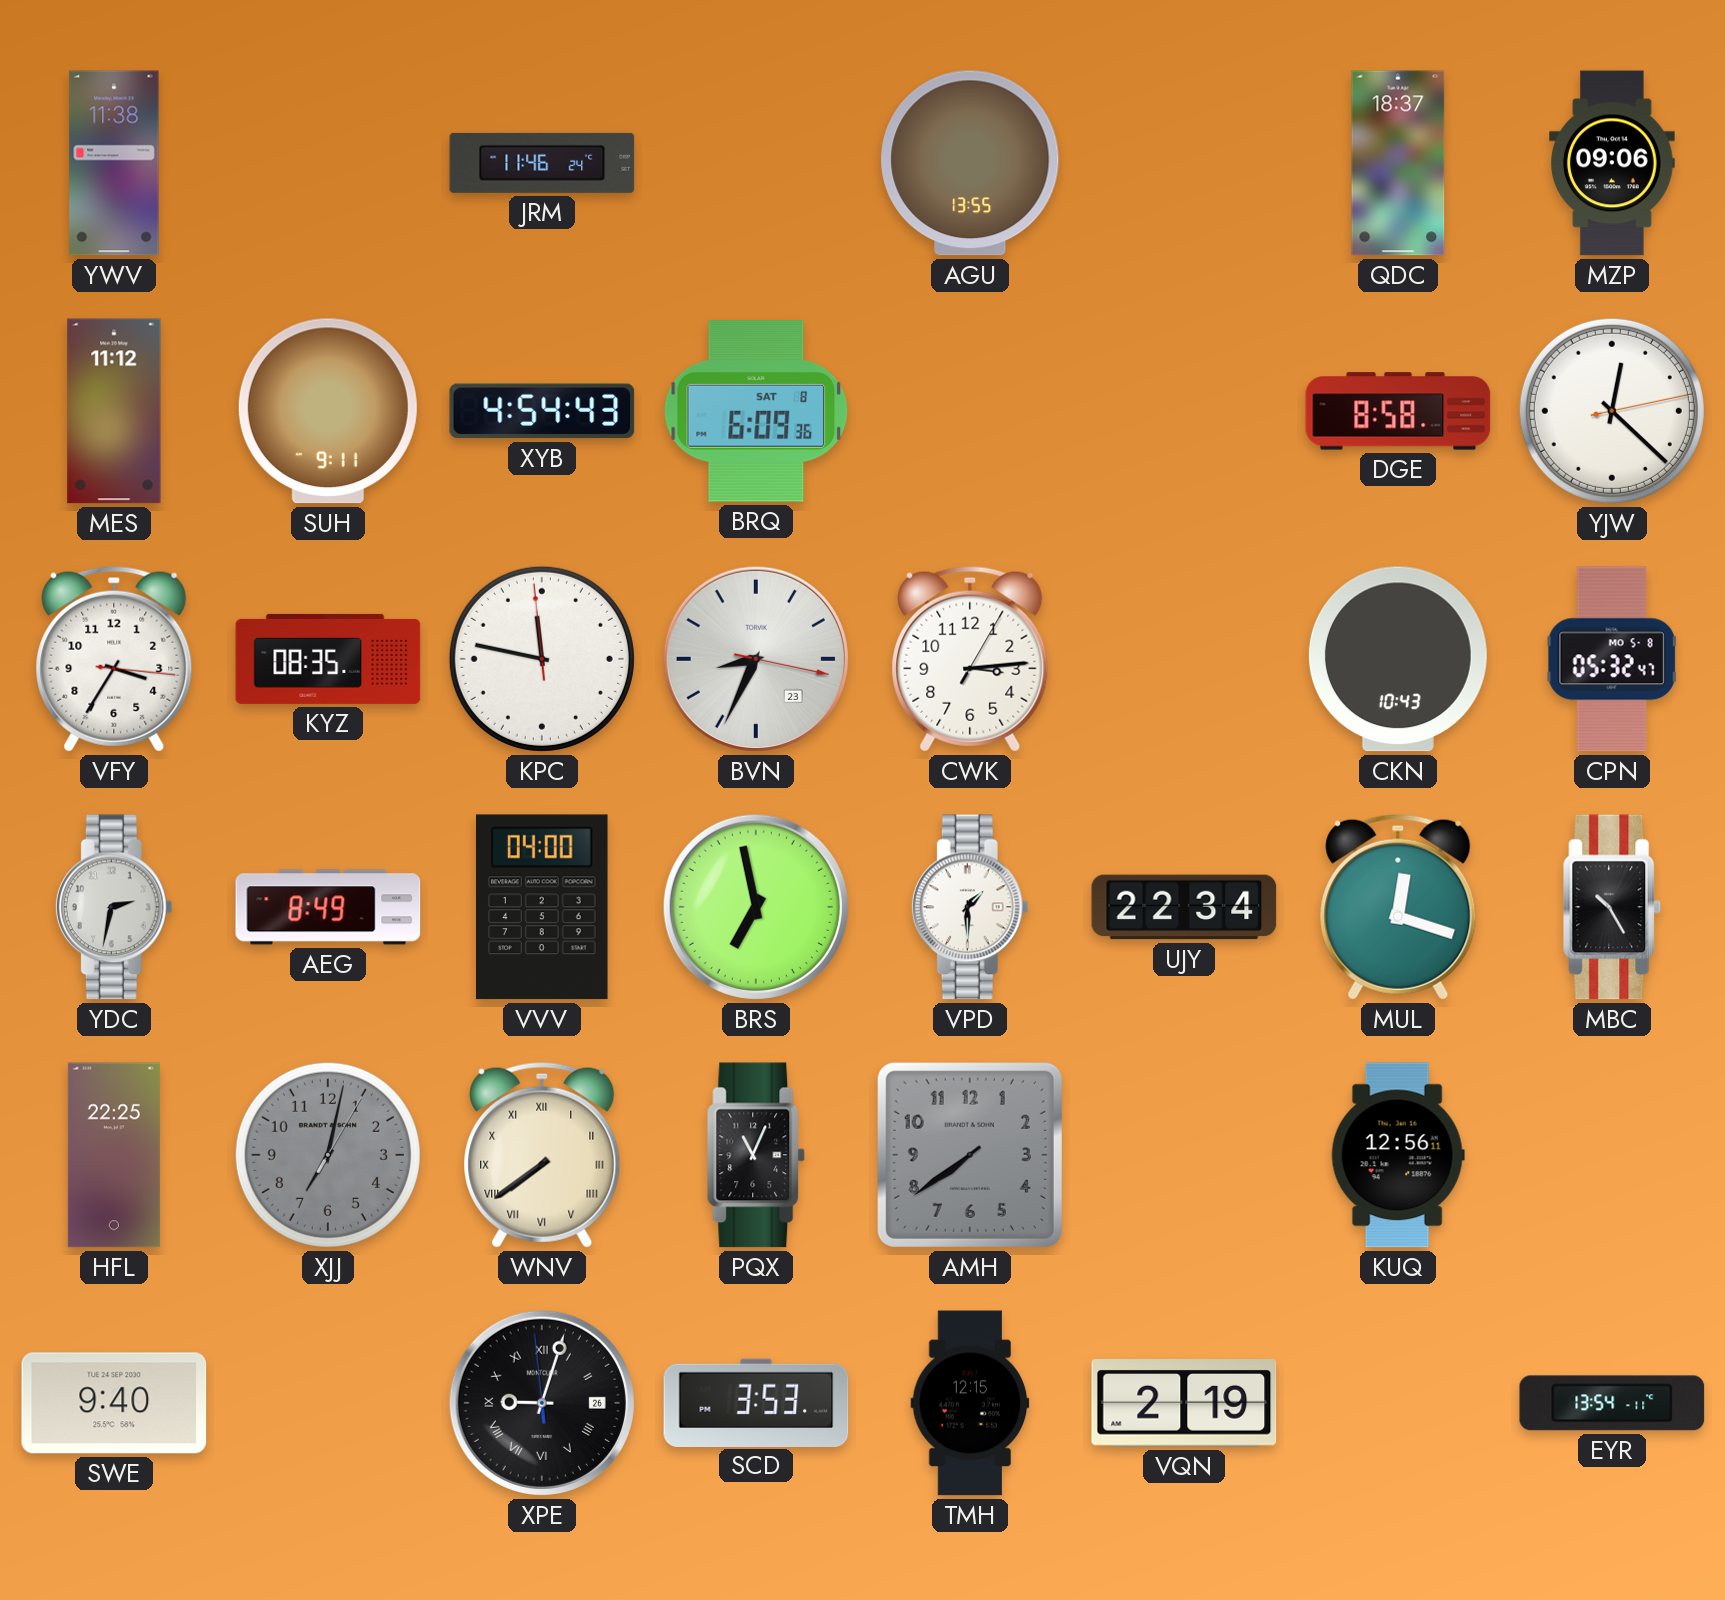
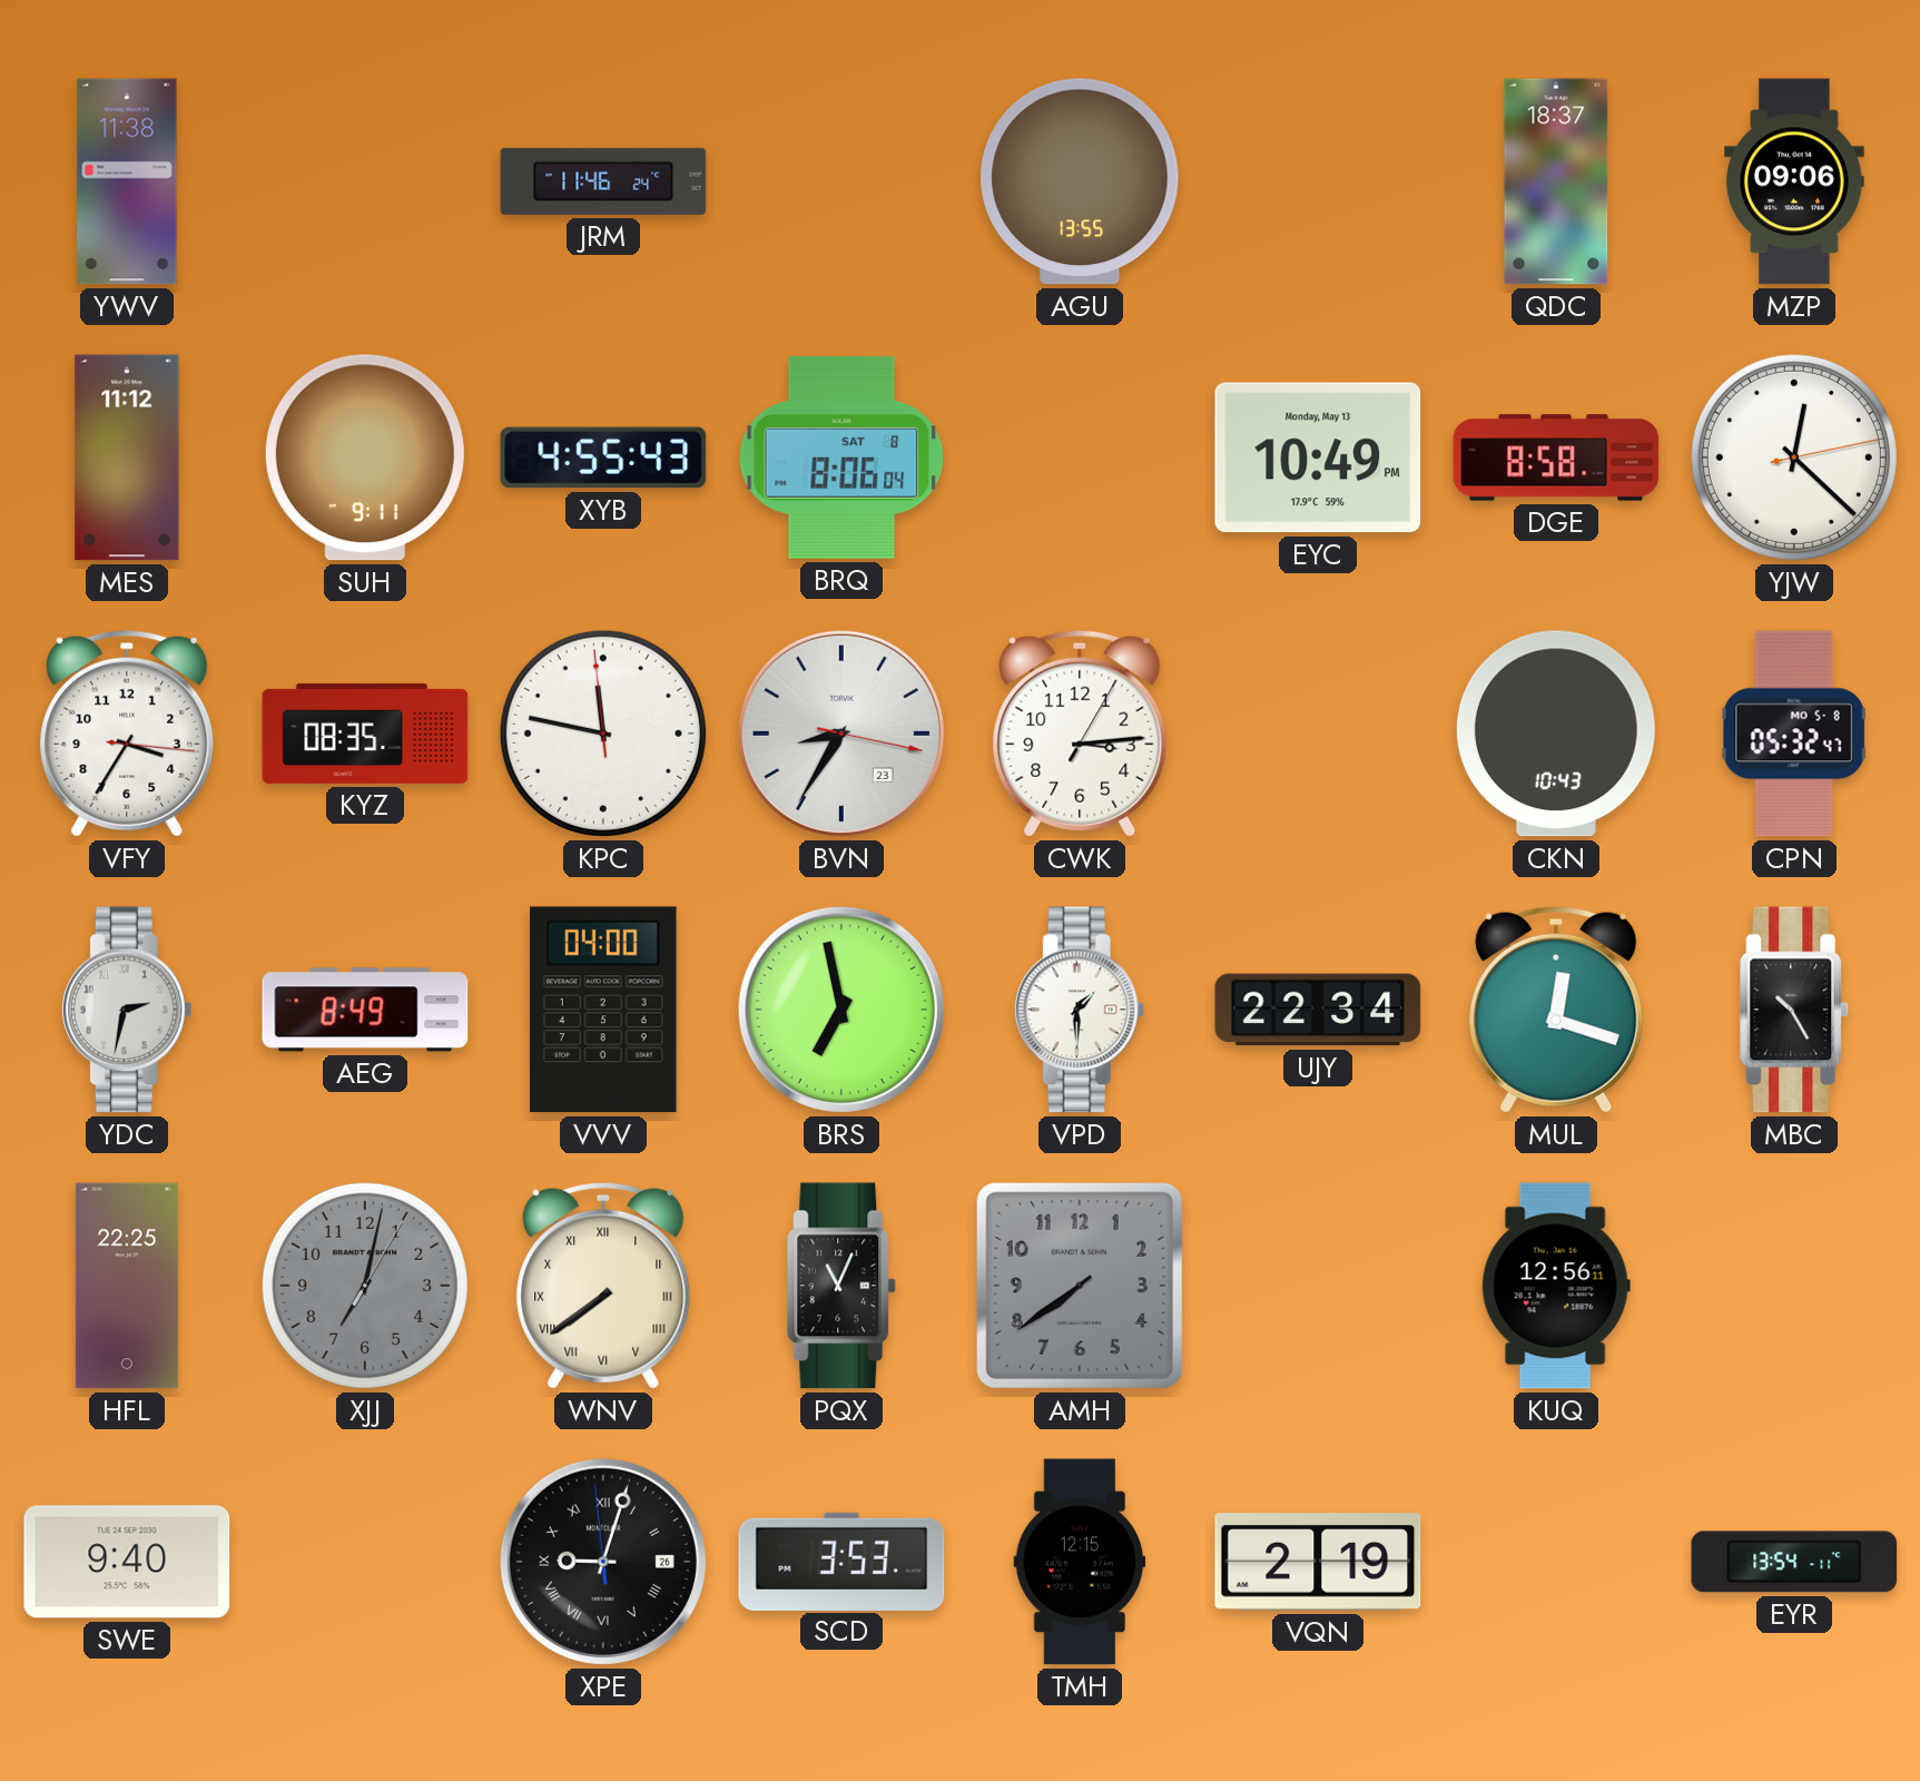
XYB: 4:54 -> 4:55 (603, 457)
BRQ: 6:09 -> 8:06 (841, 457)
EYC: none -> 10:49 (1318, 457)
BVN: 8:34 -> 8:35 (841, 734)
